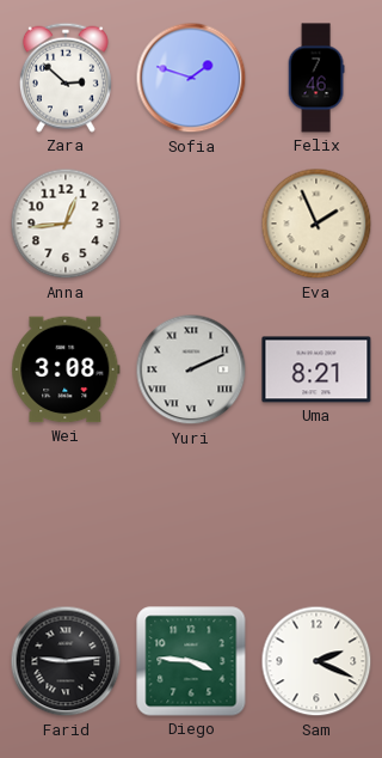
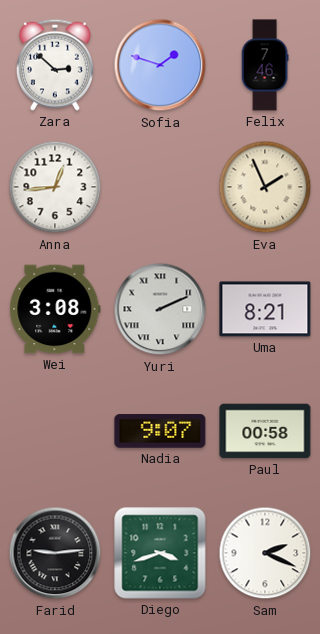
Nadia: none -> 9:07 (160, 431)
Paul: none -> 00:58 (265, 431)
Diego: 3:46 -> 3:42 (160, 553)
